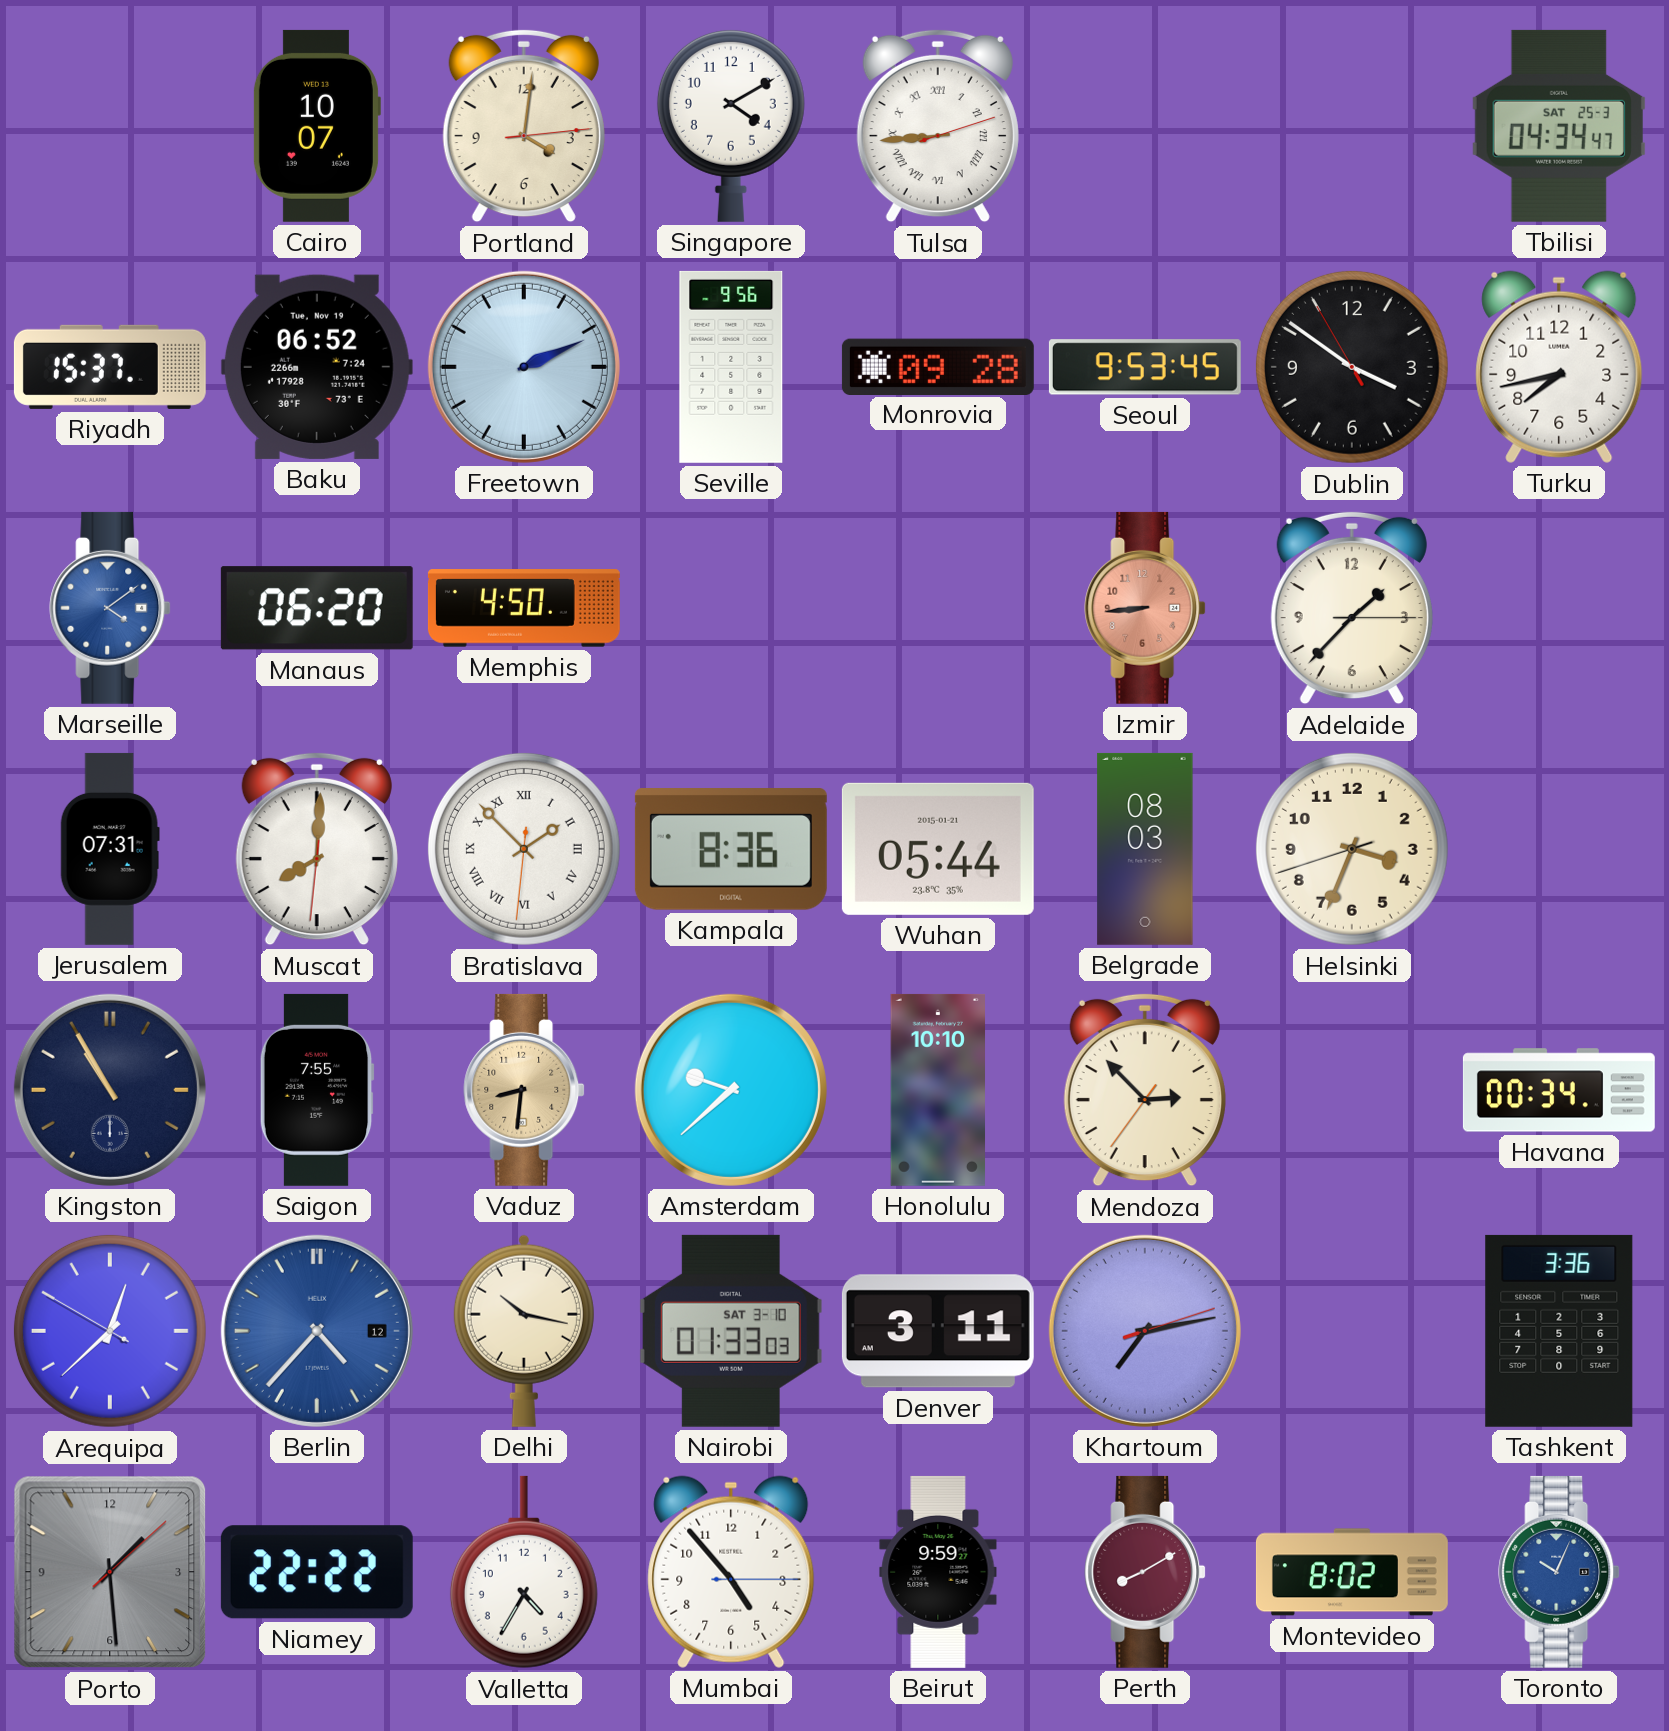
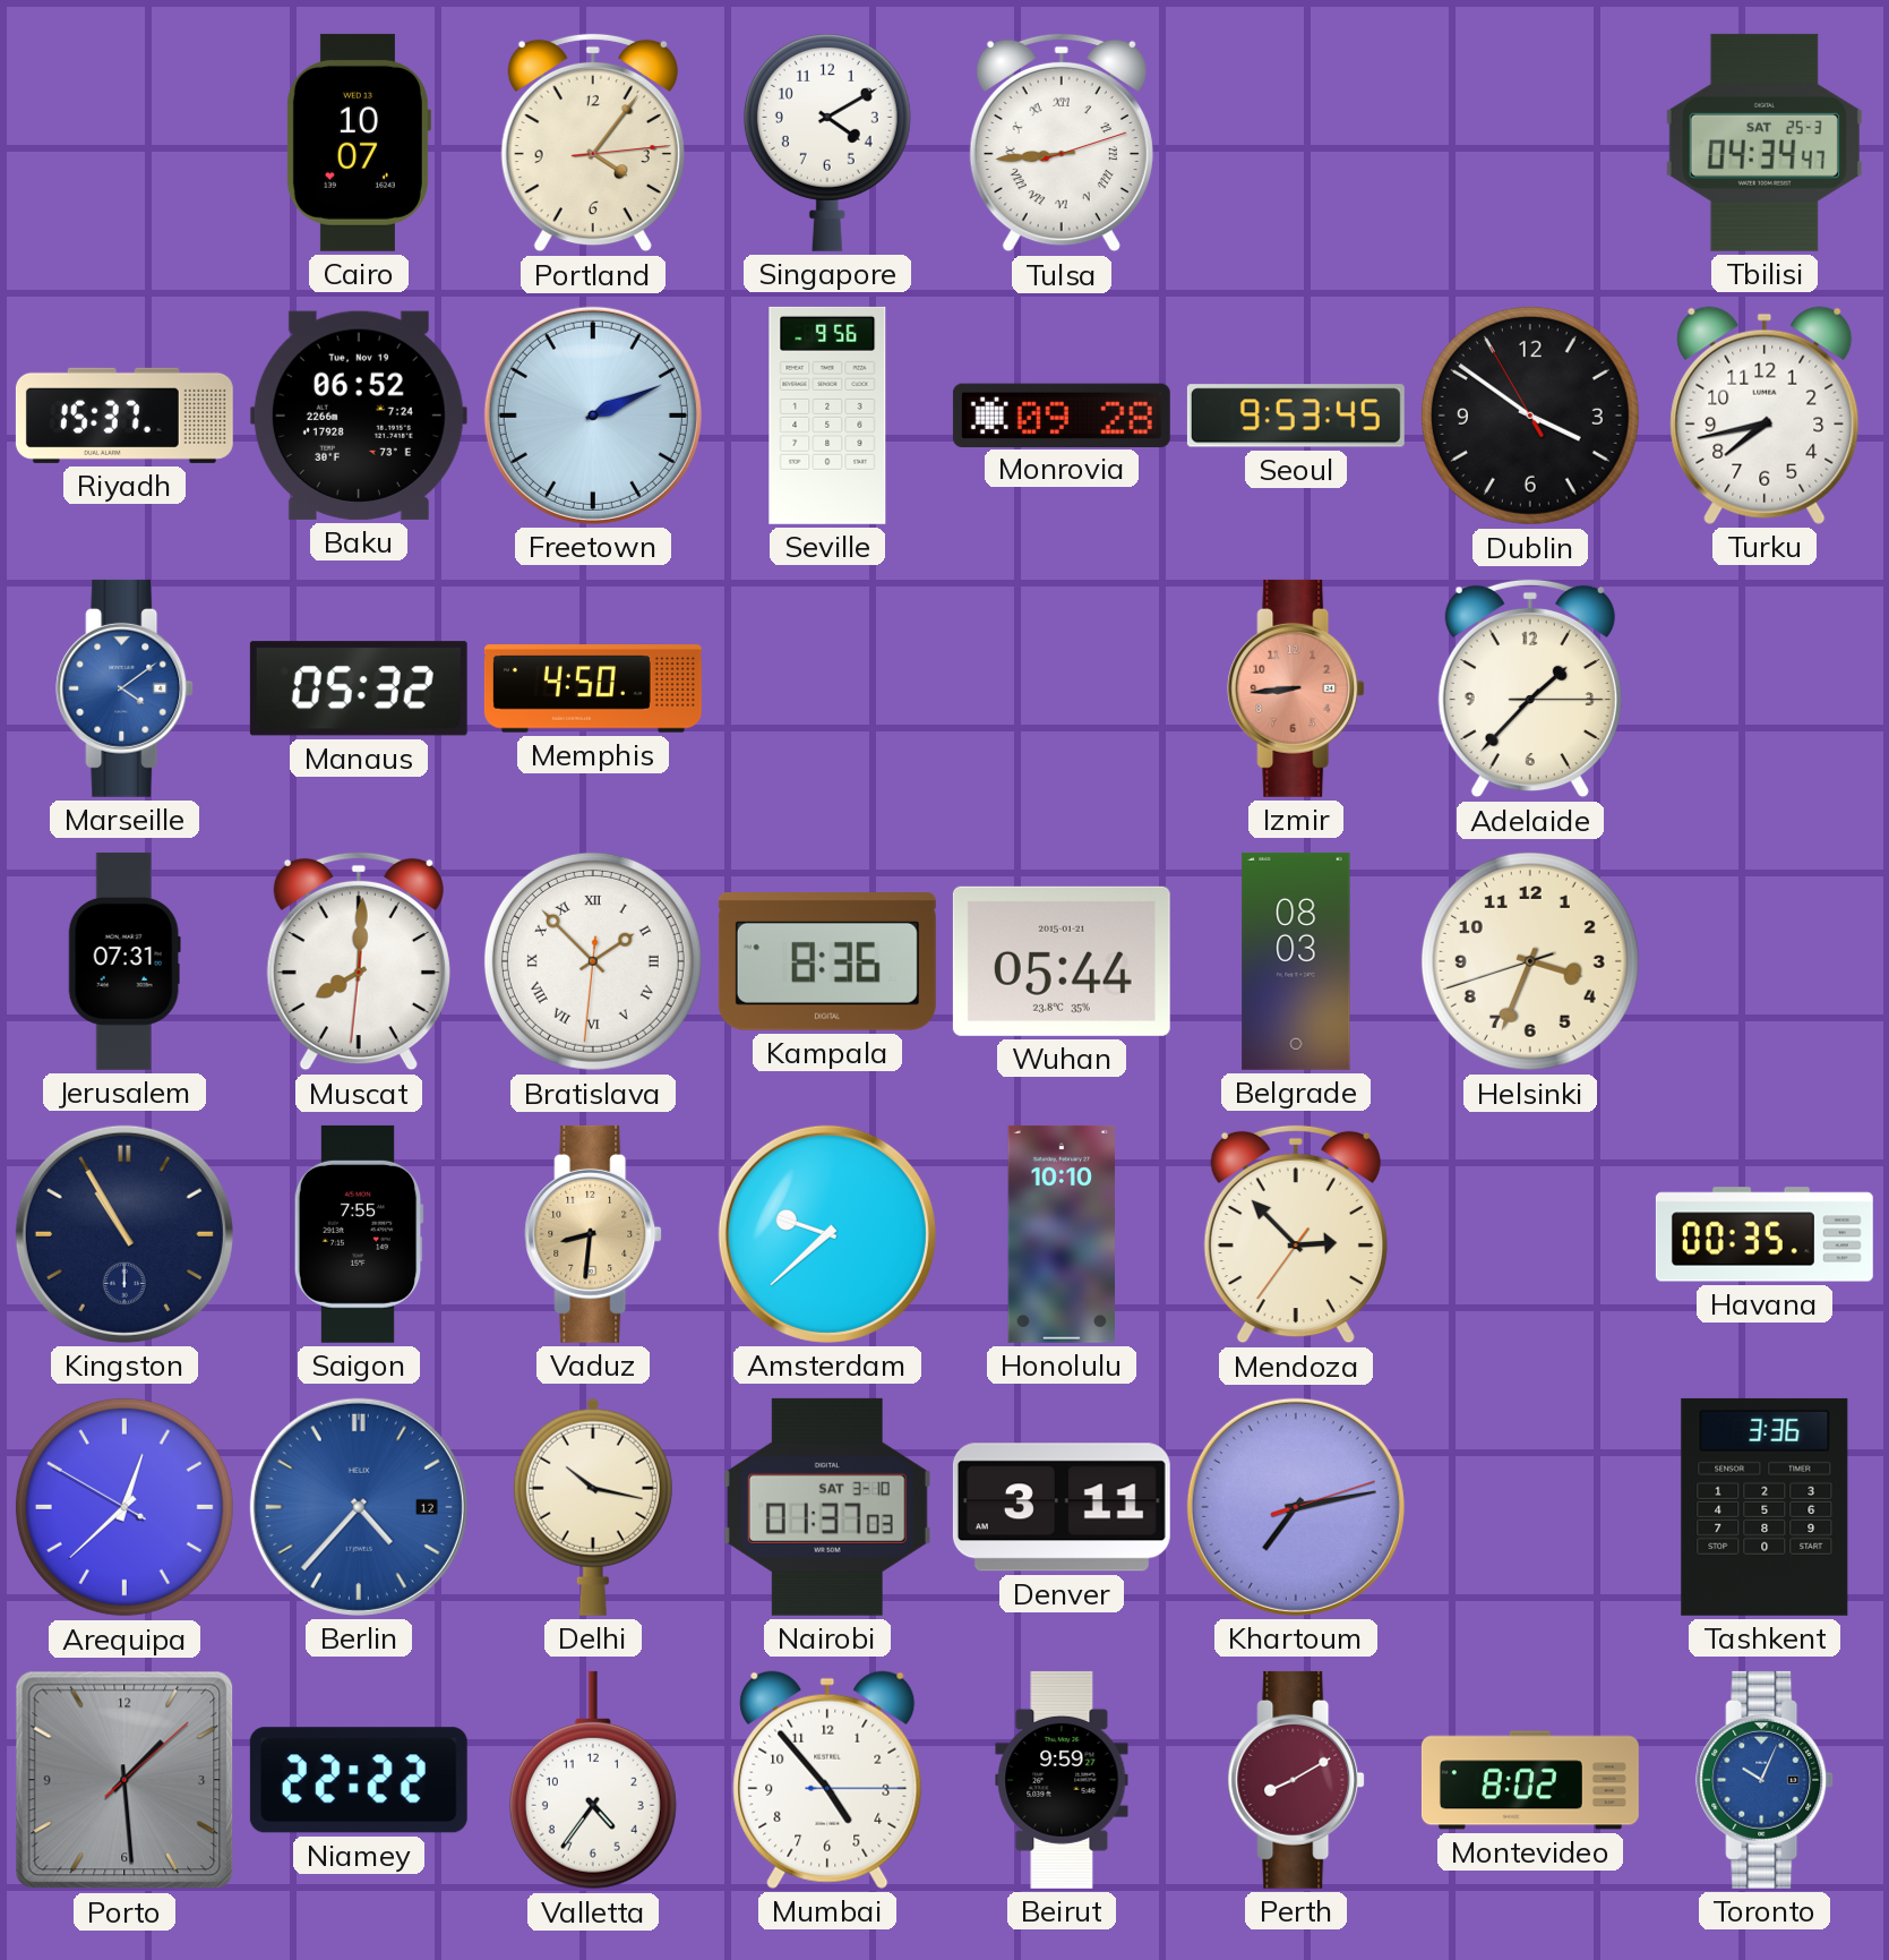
Portland: 4:01 -> 4:06 (593, 143)
Manaus: 06:20 -> 05:32 (359, 688)
Havana: 00:34 -> 00:35 (1765, 1234)
Nairobi: 01:33 -> 01:37 (827, 1507)
Valletta: 4:35 -> 4:36 (593, 1780)
